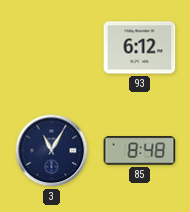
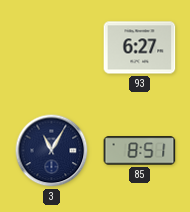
93: 6:12 -> 6:27 (140, 48)
85: 8:48 -> 8:51 (140, 151)
